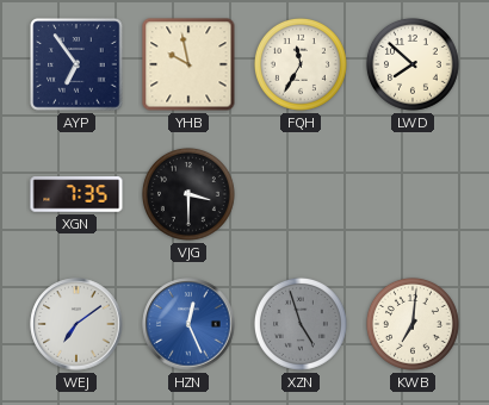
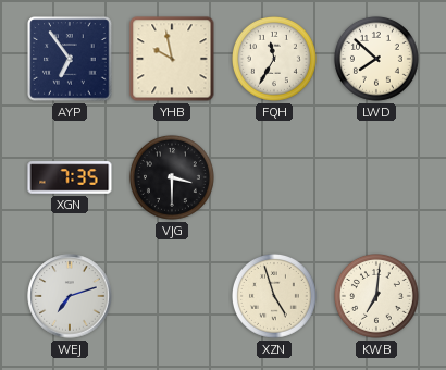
WEJ: 7:09 -> 7:12 (70, 296)
HZN: 12:26 -> none (188, 324)
XZN dial: grey -> cream (274, 296)
